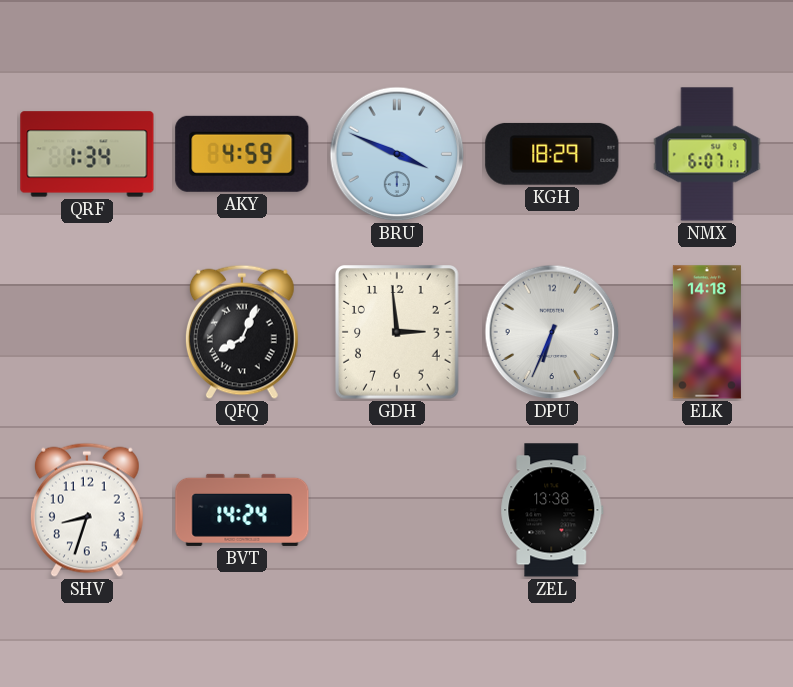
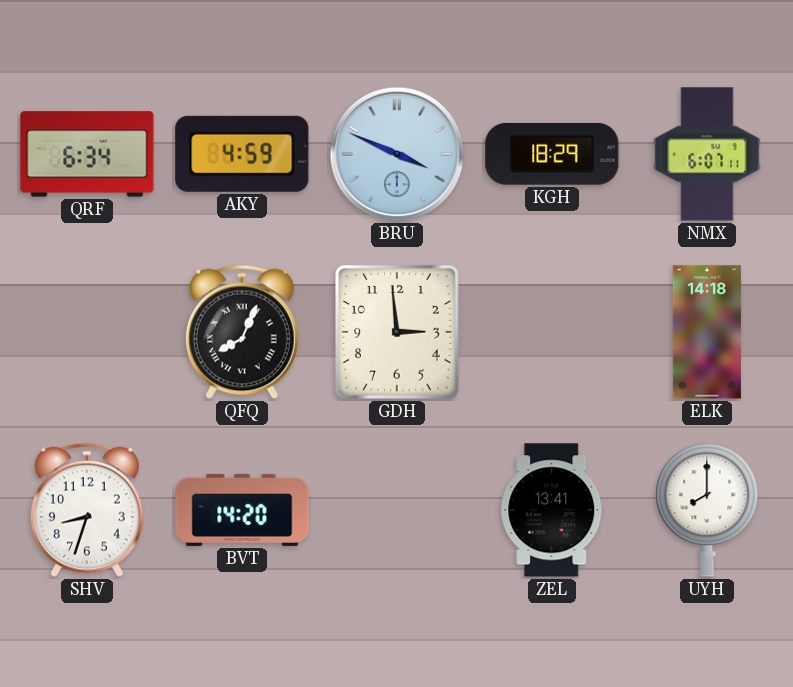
QRF: 1:34 -> 6:34 (87, 154)
DPU: 6:34 -> none (552, 332)
BVT: 14:24 -> 14:20 (242, 510)
ZEL: 13:38 -> 13:41 (552, 510)
UYH: none -> 8:00 (707, 511)
